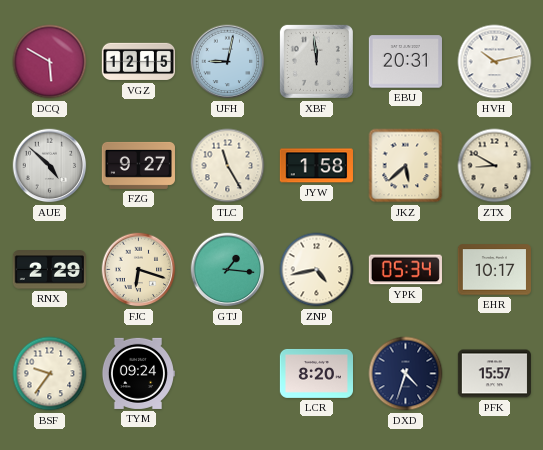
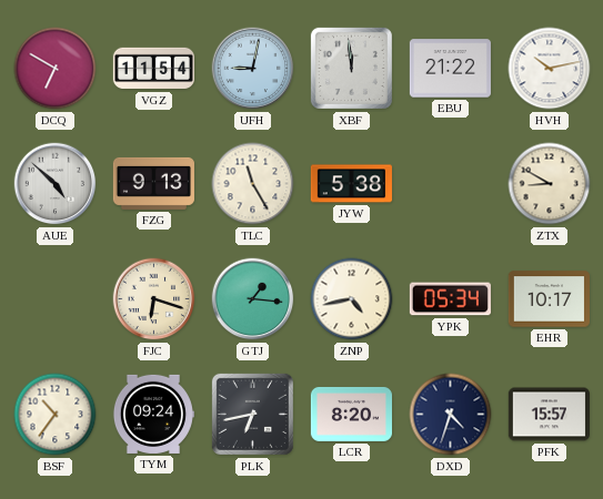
DCQ: 5:50 -> 6:50 (56, 69)
VGZ: 12:15 -> 11:54 (153, 69)
EBU: 20:31 -> 21:22 (450, 69)
FZG: 9:27 -> 9:13 (153, 183)
JYW: 1:58 -> 5:38 (351, 184)
JKZ: 5:38 -> none (406, 166)
RNX: 2:29 -> none (49, 270)
BSF: 9:36 -> 10:36 (56, 415)
PLK: none -> 6:43 (252, 414)
